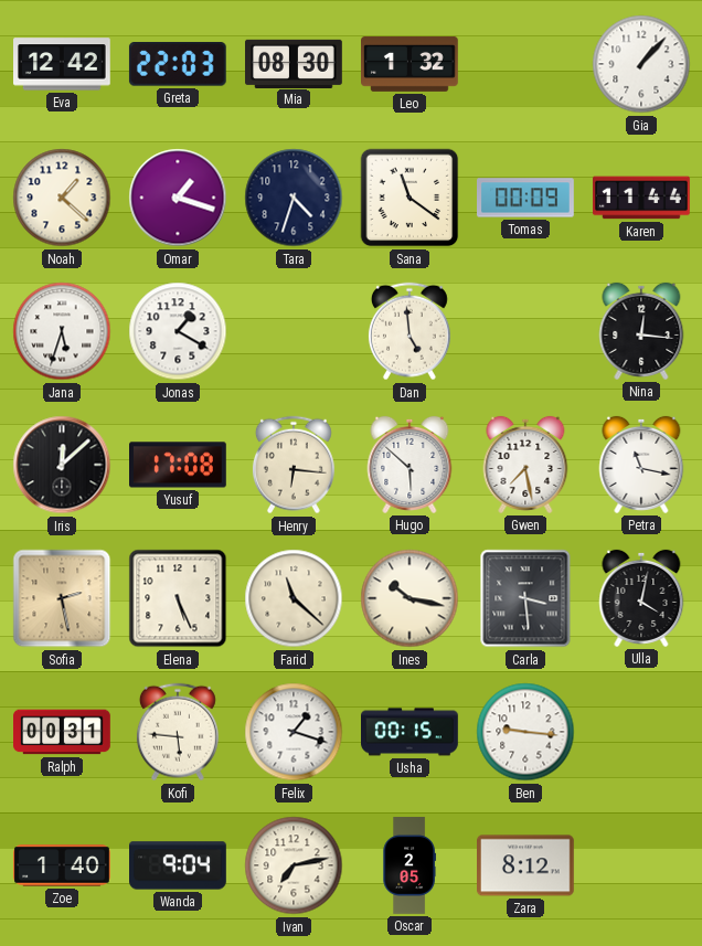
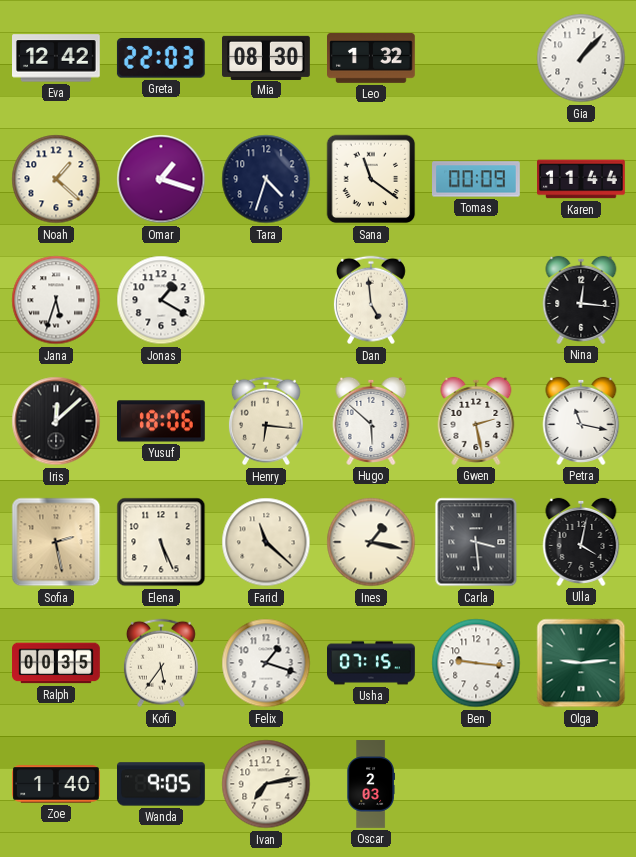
Yusuf: 17:08 -> 18:06 (162, 421)
Gwen: 7:28 -> 2:28 (476, 421)
Ines: 10:17 -> 1:17 (371, 542)
Ralph: 00:31 -> 00:35 (56, 663)
Kofi: 5:46 -> 5:36 (161, 663)
Usha: 00:15 -> 07:15 (372, 663)
Olga: none -> 9:14 (581, 663)
Wanda: 9:04 -> 9:05 (162, 784)
Oscar: 2:05 -> 2:03 (371, 784)
Zara: 8:12 -> none (526, 865)
